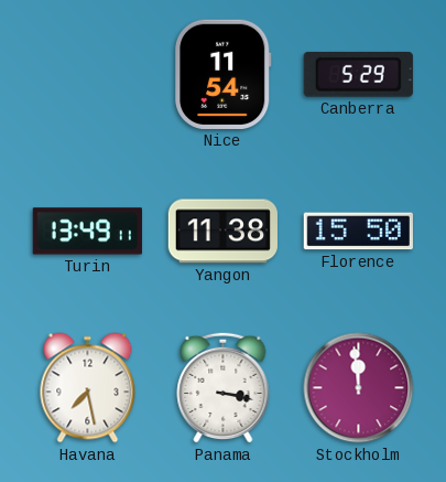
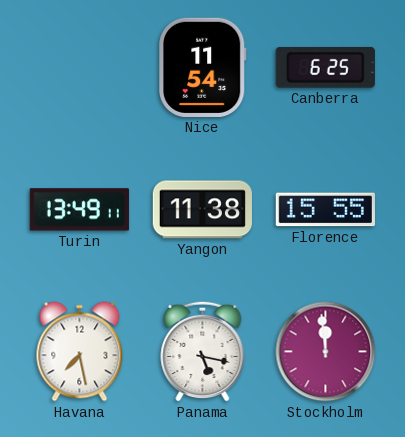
Canberra: 5:29 -> 6:25 (325, 67)
Florence: 15:50 -> 15:55 (325, 210)
Panama: 3:17 -> 5:17 (203, 351)
